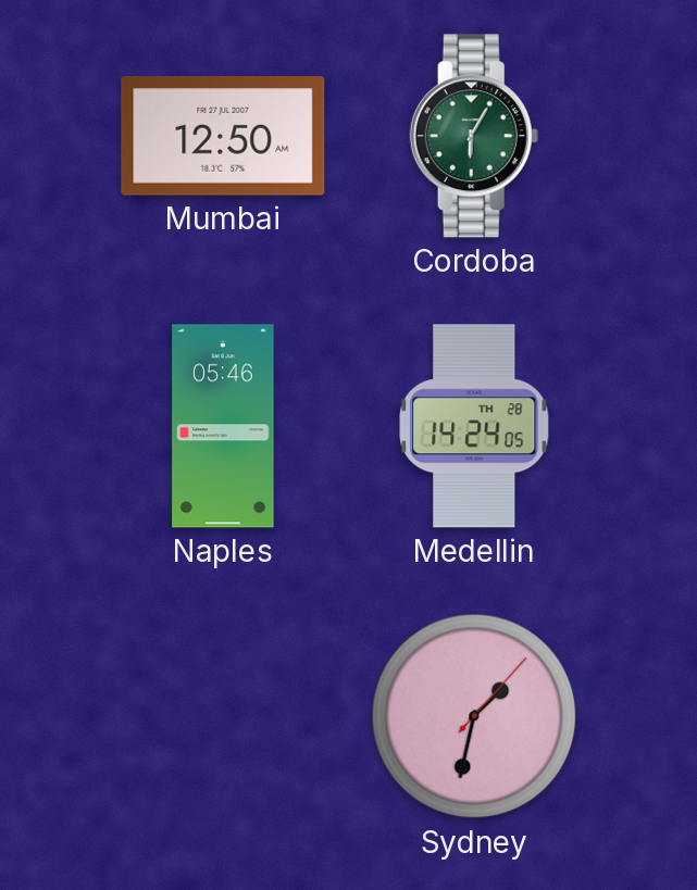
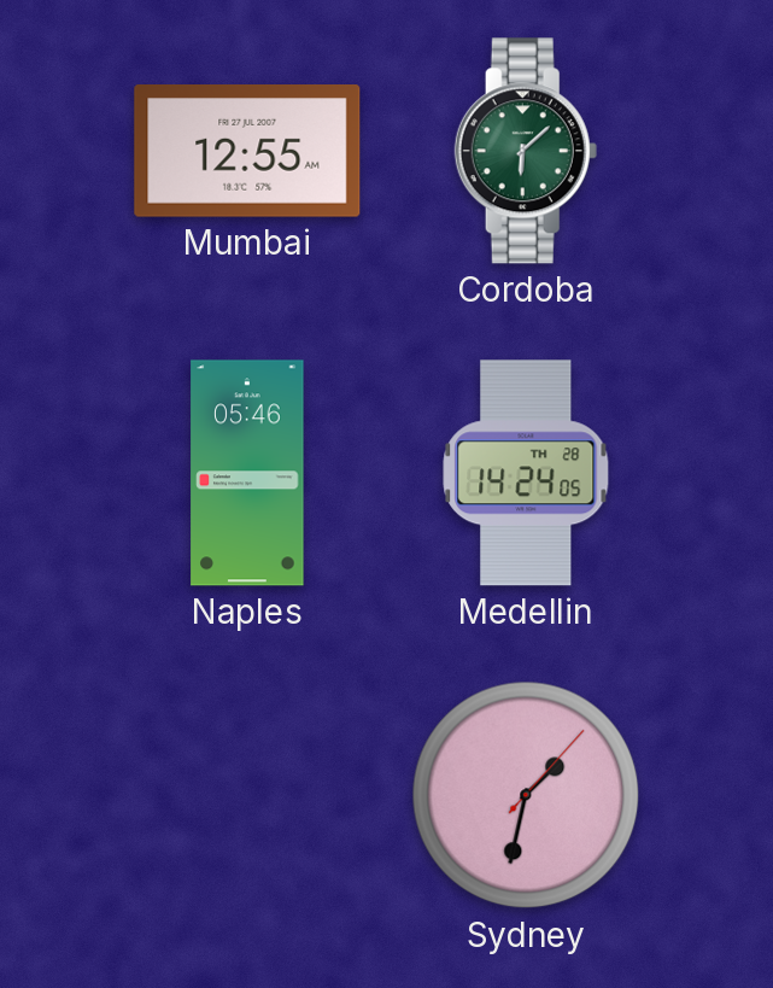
Mumbai: 12:50 -> 12:55 (247, 152)
Cordoba: 6:05 -> 6:08 (526, 151)
